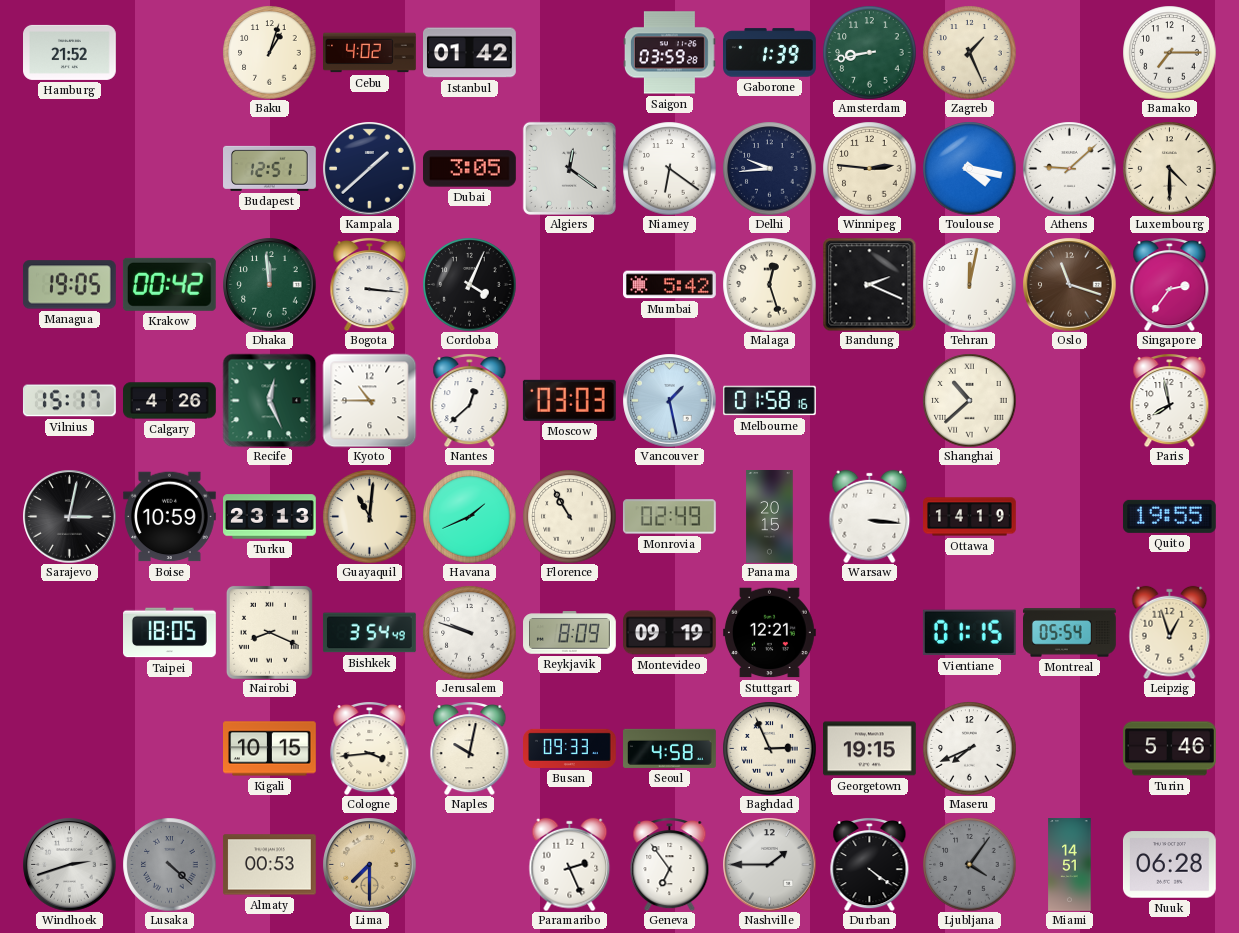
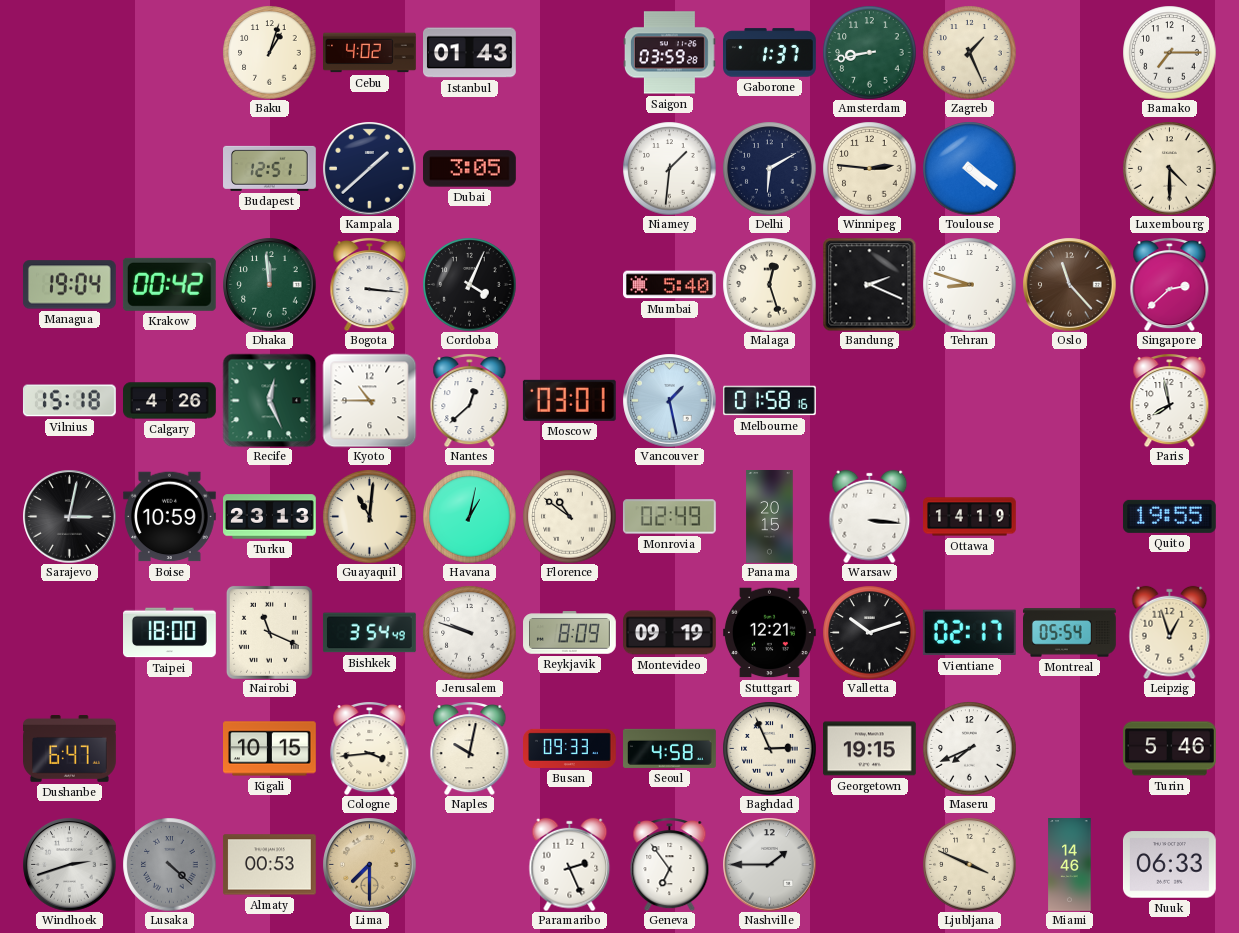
Hamburg: 21:52 -> none (70, 52)
Istanbul: 01:42 -> 01:43 (470, 53)
Gaborone: 1:39 -> 1:37 (770, 53)
Algiers: 12:21 -> none (569, 168)
Niamey: 6:21 -> 1:31 (669, 168)
Delhi: 9:44 -> 6:10 (769, 168)
Toulouse: 4:17 -> 4:21 (969, 168)
Athens: 9:08 -> none (1069, 168)
Managua: 19:05 -> 19:04 (70, 285)
Mumbai: 5:42 -> 5:40 (670, 285)
Tehran: 12:02 -> 8:48 (969, 284)
Oslo: 11:18 -> 11:23 (1069, 284)
Singapore: 2:36 -> 2:38 (1170, 285)
Vilnius: 15:17 -> 15:18 (69, 401)
Moscow: 03:03 -> 03:01 (569, 400)
Shanghai: 10:38 -> none (969, 400)
Havana: 1:41 -> 1:02 (469, 516)
Florence: 10:55 -> 10:51 (569, 516)
Taipei: 18:05 -> 18:00 (170, 633)
Nairobi: 8:19 -> 11:19 (269, 632)
Valletta: none -> 10:12 (869, 632)
Vientiane: 01:15 -> 02:17 (969, 633)
Dushanbe: none -> 6:47 (70, 749)
Durban: 4:21 -> none (870, 865)
Ljubljana: 4:06 -> 3:49 (969, 864)
Ljubljana dial: grey -> cream (969, 864)
Miami: 14:51 -> 14:46 (1070, 865)
Nuuk: 06:28 -> 06:33 (1169, 865)
